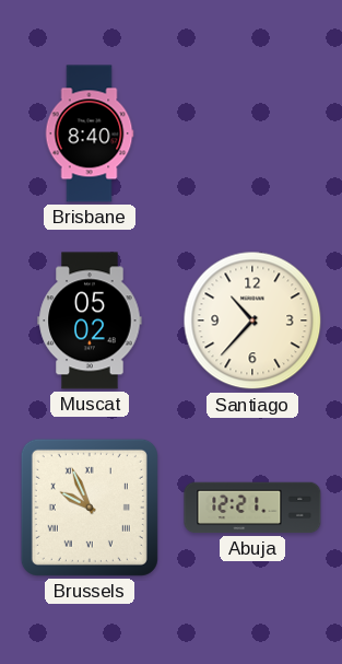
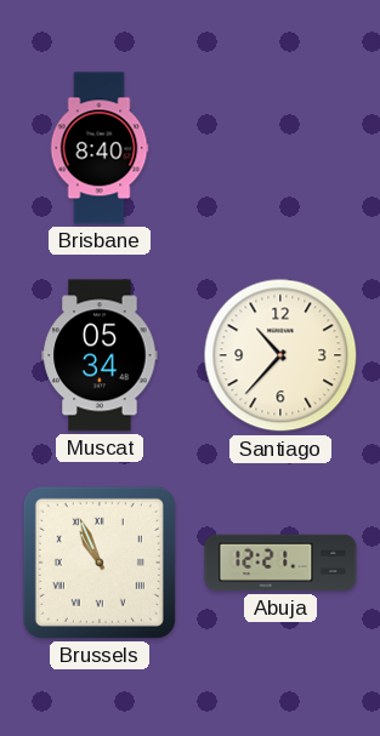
Muscat: 05:02 -> 05:34 (100, 355)
Brussels: 9:56 -> 10:56 (100, 563)
